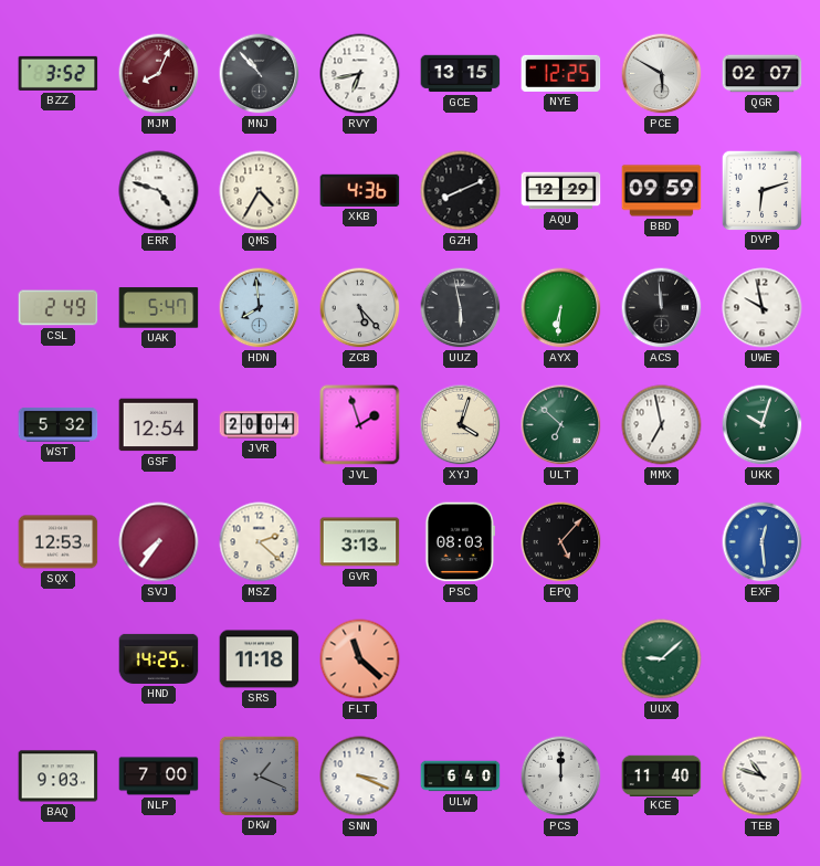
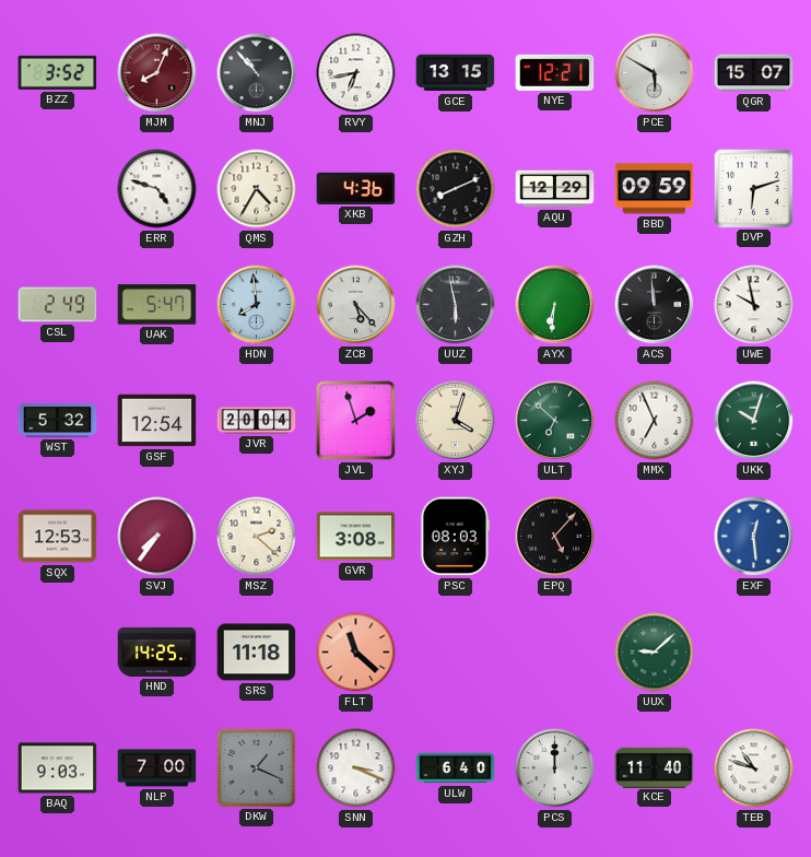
NYE: 12:25 -> 12:21 (555, 72)
QGR: 02:07 -> 15:07 (754, 73)
MMX: 6:58 -> 6:56 (655, 421)
GVR: 3:13 -> 3:08 (356, 537)
